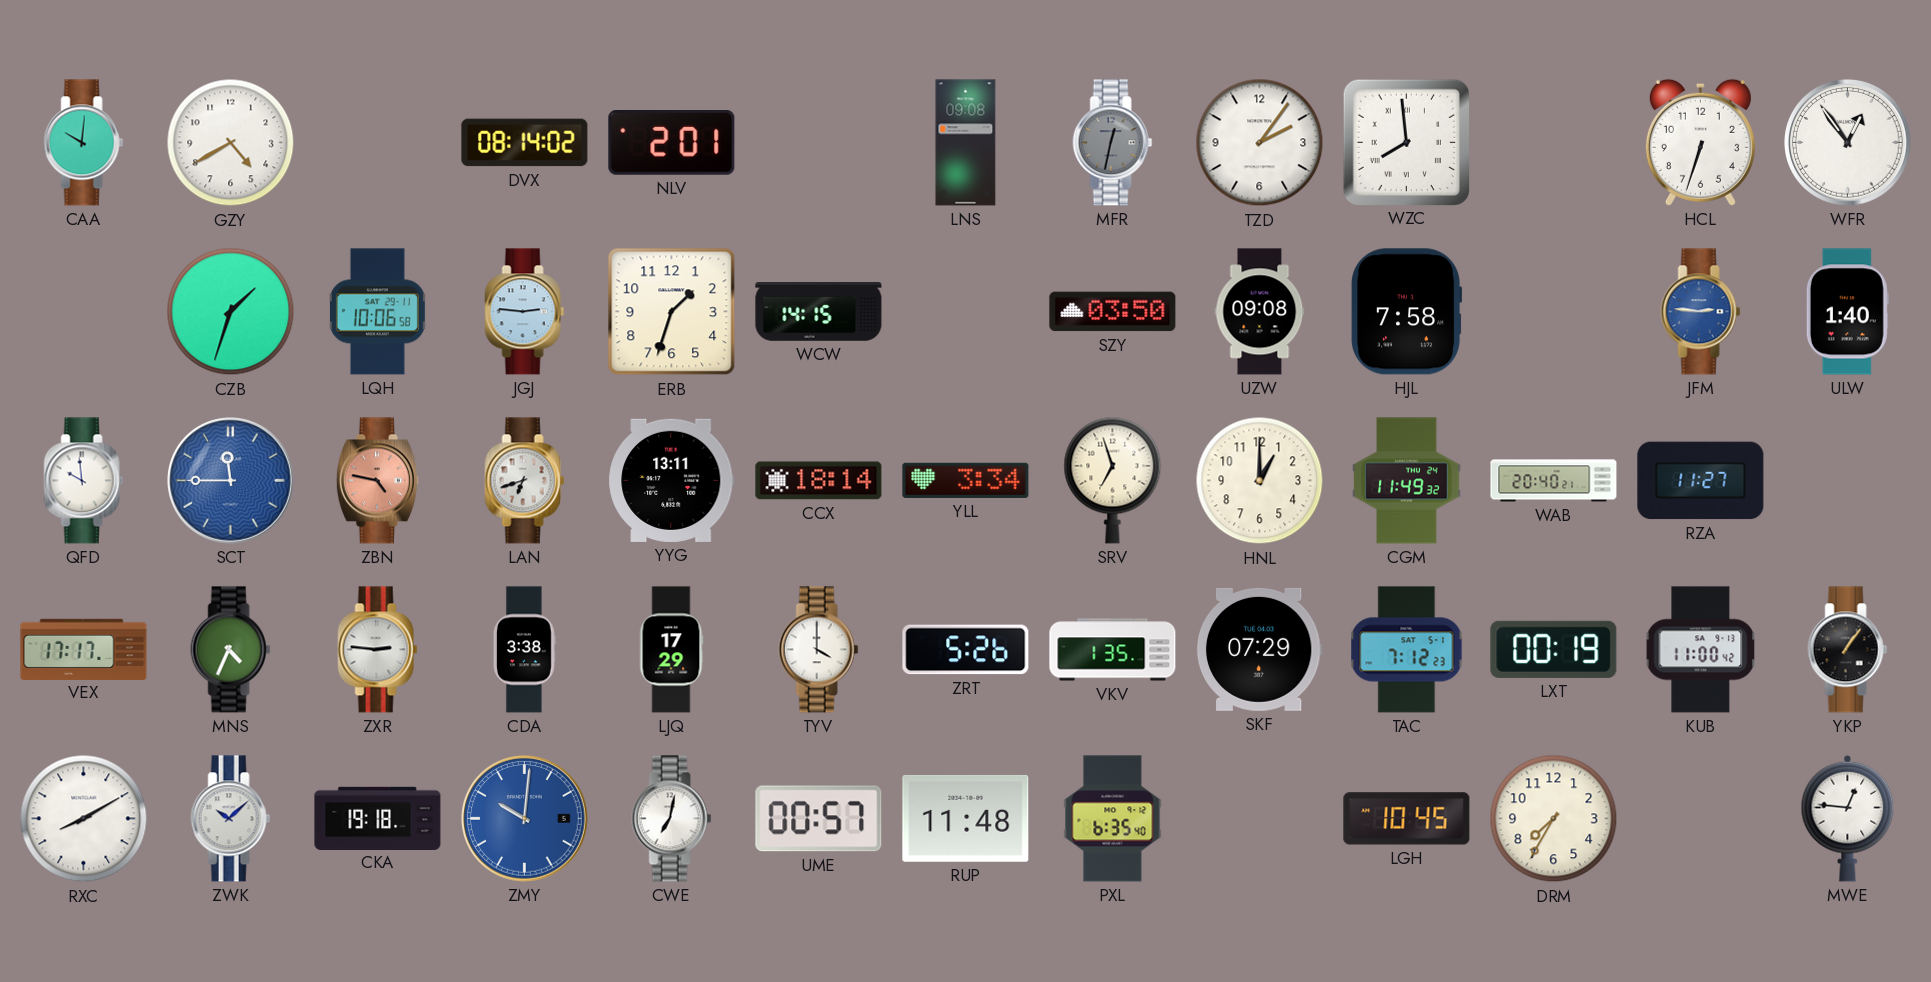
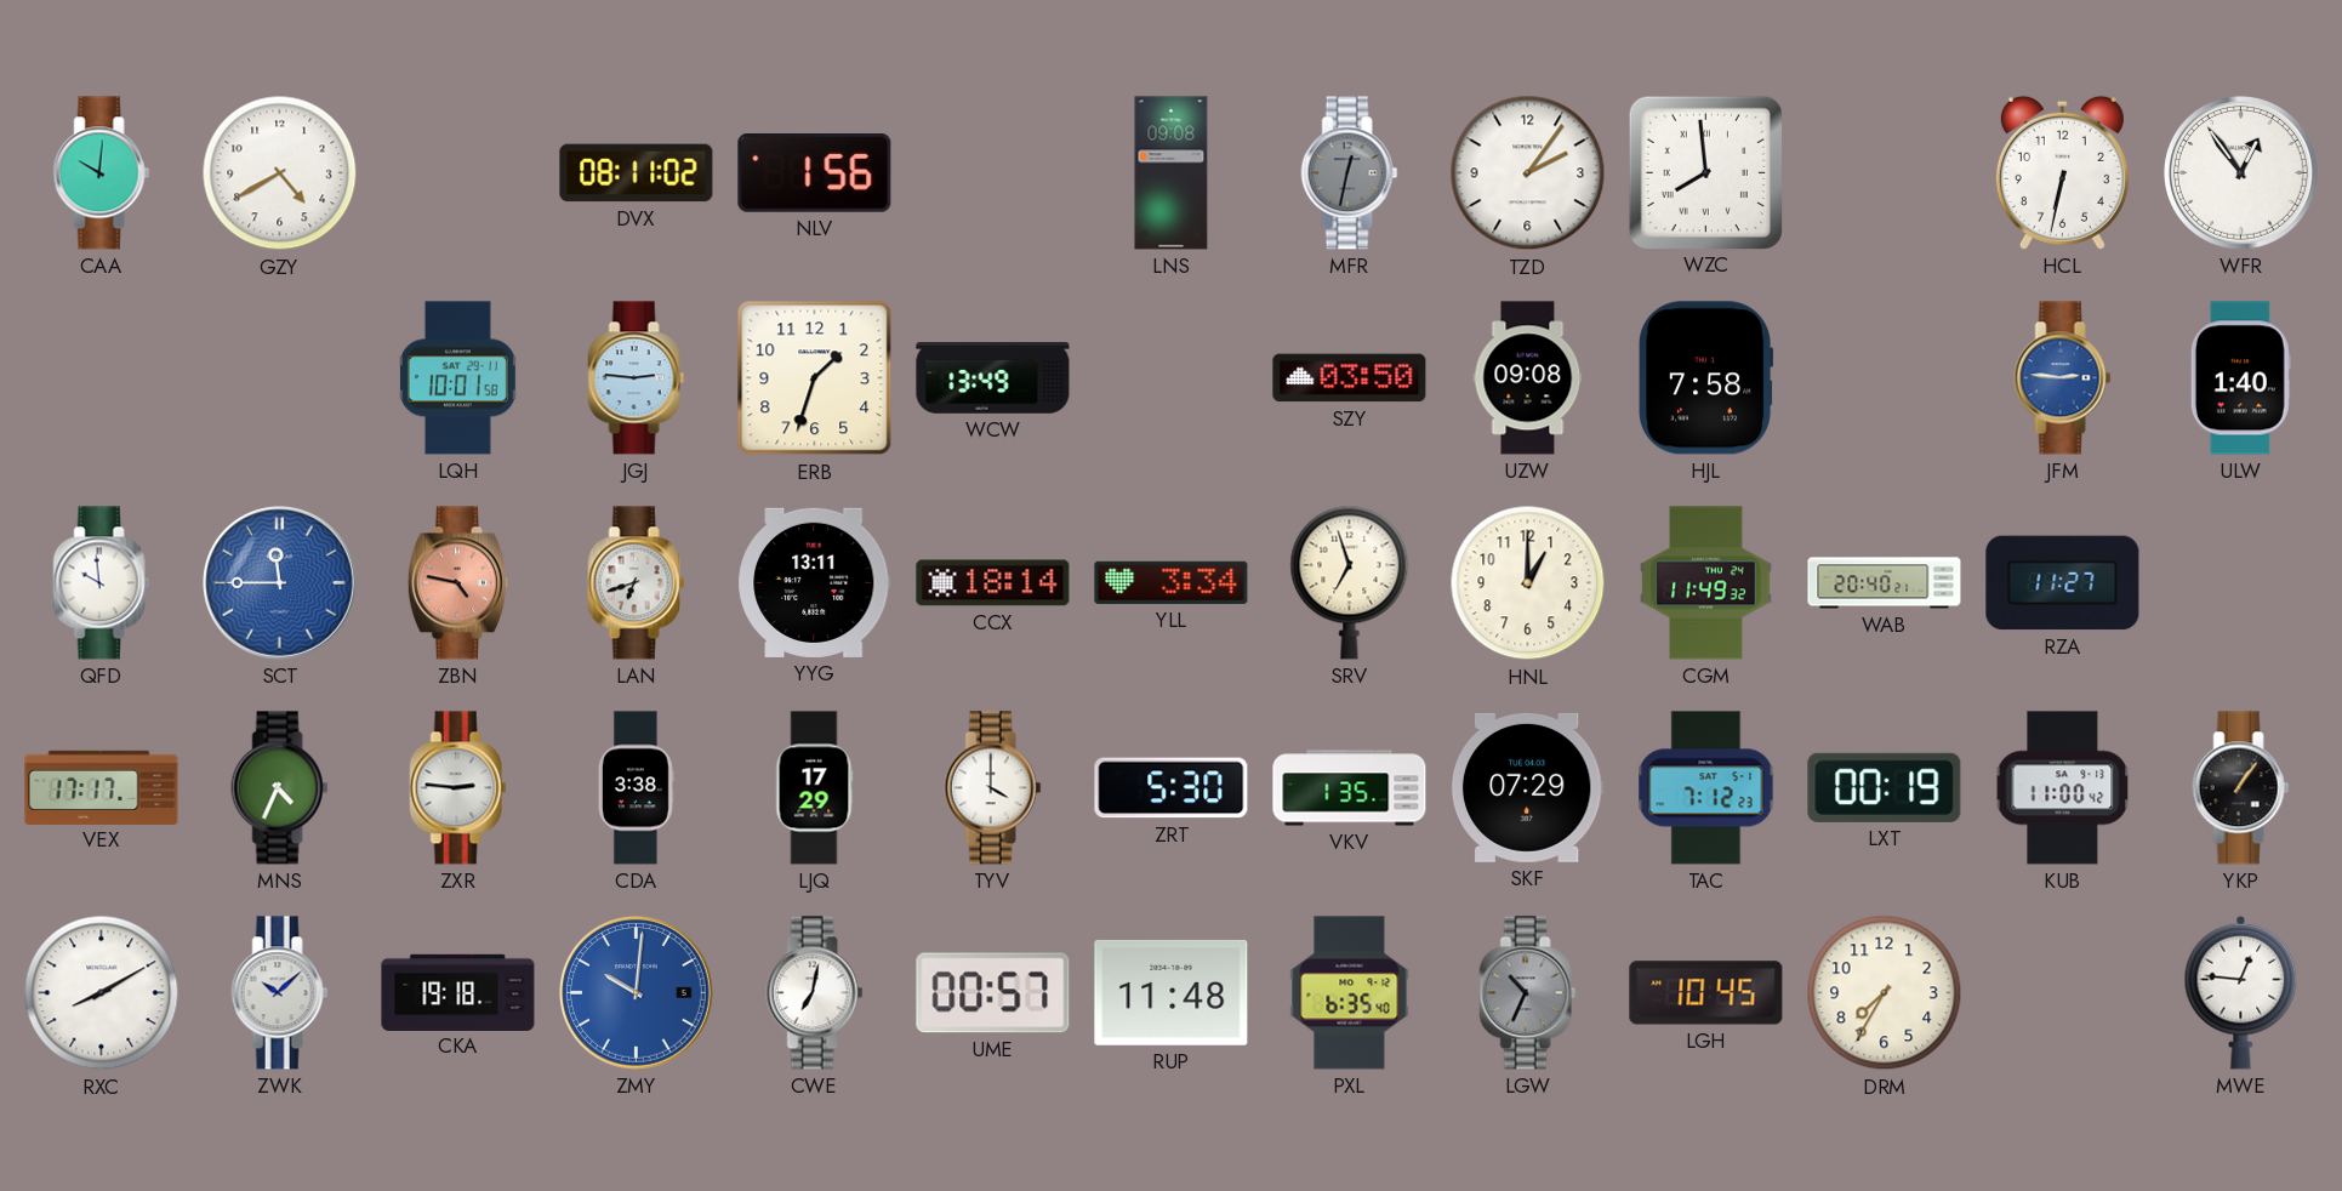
DVX: 08:14 -> 08:11 (637, 173)
NLV: 2:01 -> 1:56 (815, 173)
HCL: 6:33 -> 6:32 (2062, 172)
CZB: 1:33 -> none (231, 312)
LQH: 10:06 -> 10:01 (457, 378)
WCW: 14:15 -> 13:49 (993, 378)
ZRT: 5:26 -> 5:30 (1172, 788)
LGW: none -> 10:34 (1528, 993)
